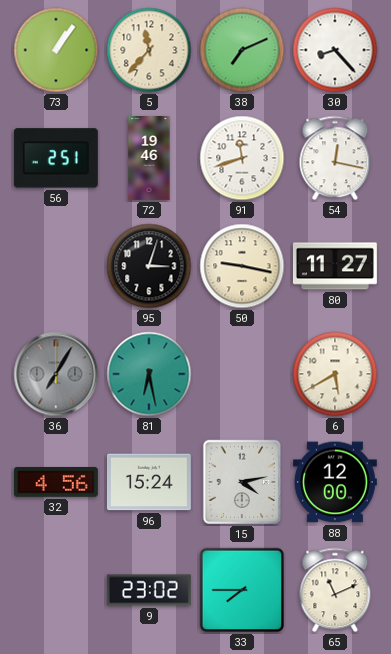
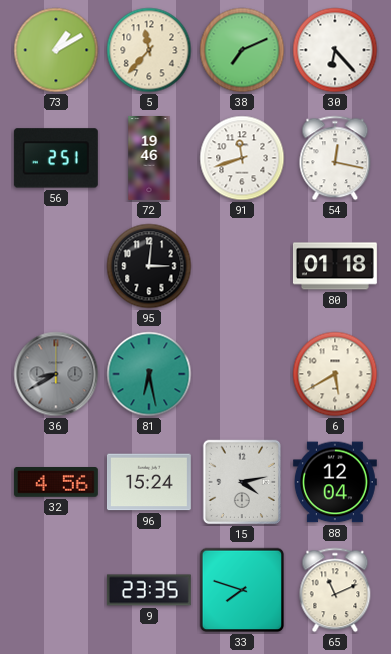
73: 1:06 -> 1:10 (56, 50)
30: 8:23 -> 6:23 (335, 50)
95: 3:03 -> 3:01 (149, 266)
50: 9:17 -> none (242, 266)
80: 11:27 -> 01:18 (335, 266)
36: 7:05 -> 8:40 (56, 374)
88: 12:00 -> 12:04 (335, 482)
9: 23:02 -> 23:35 (149, 590)
33: 7:45 -> 7:48 (242, 590)
